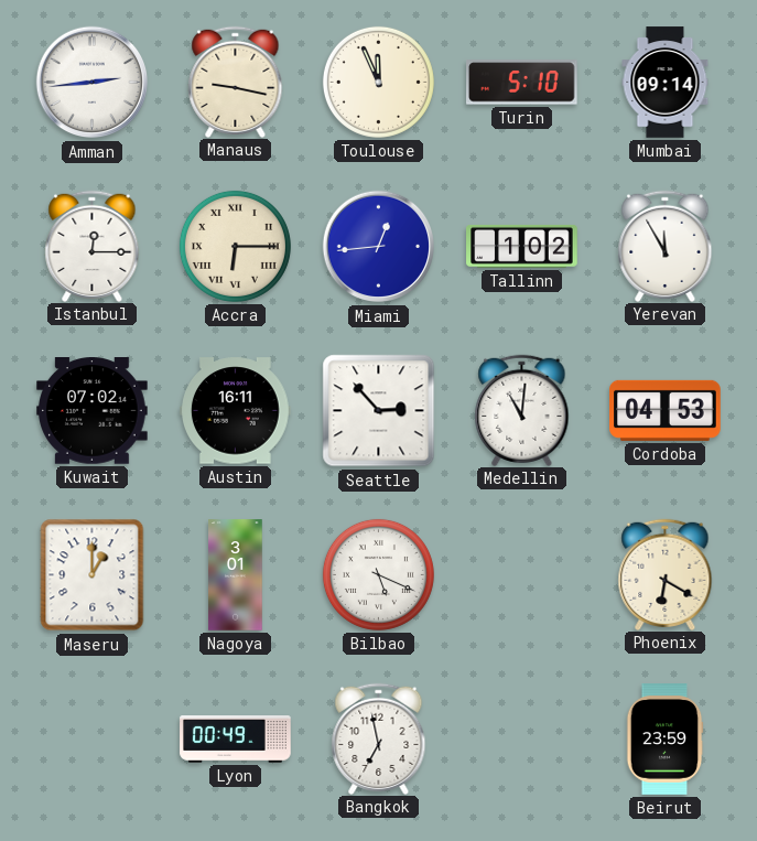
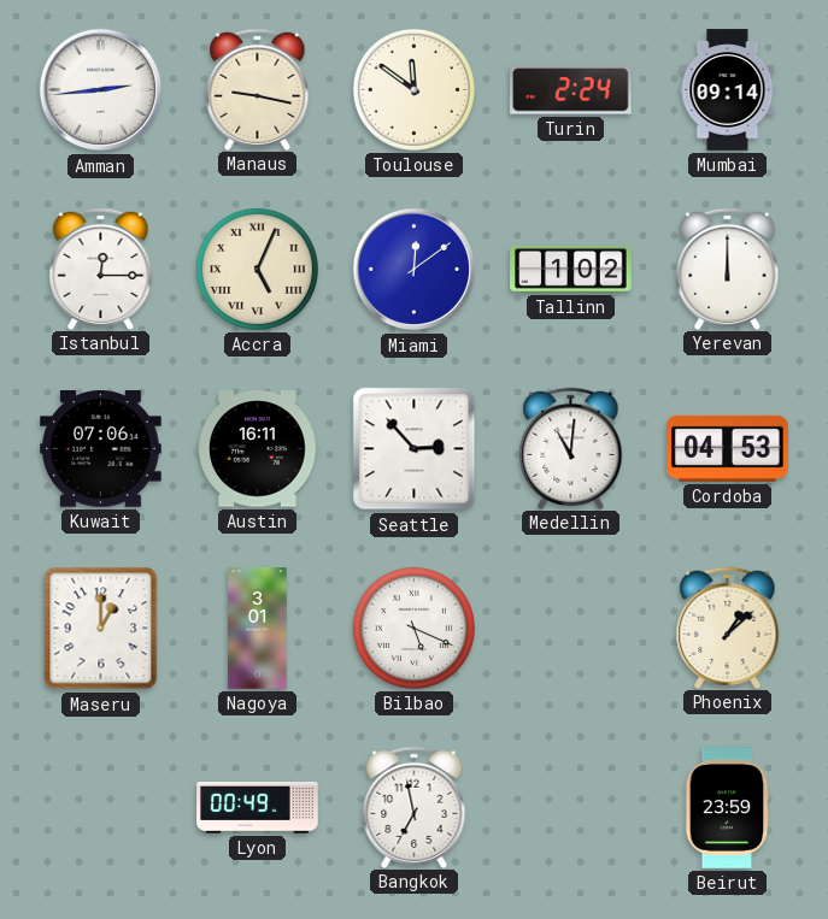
Toulouse: 11:56 -> 11:51 (413, 89)
Turin: 5:10 -> 2:24 (571, 90)
Accra: 6:15 -> 5:04 (257, 269)
Miami: 12:44 -> 12:09 (415, 270)
Yerevan: 11:55 -> 12:00 (728, 269)
Kuwait: 07:02 -> 07:06 (101, 449)
Phoenix: 6:20 -> 1:08 (728, 628)
